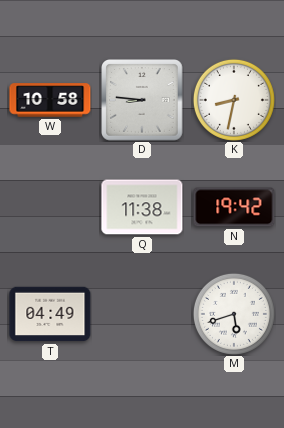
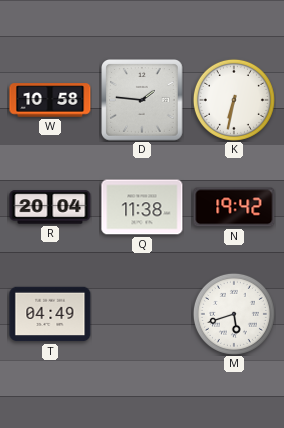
D: 8:46 -> 1:46 (143, 101)
K: 8:32 -> 6:32 (234, 100)
R: none -> 20:04 (50, 207)
